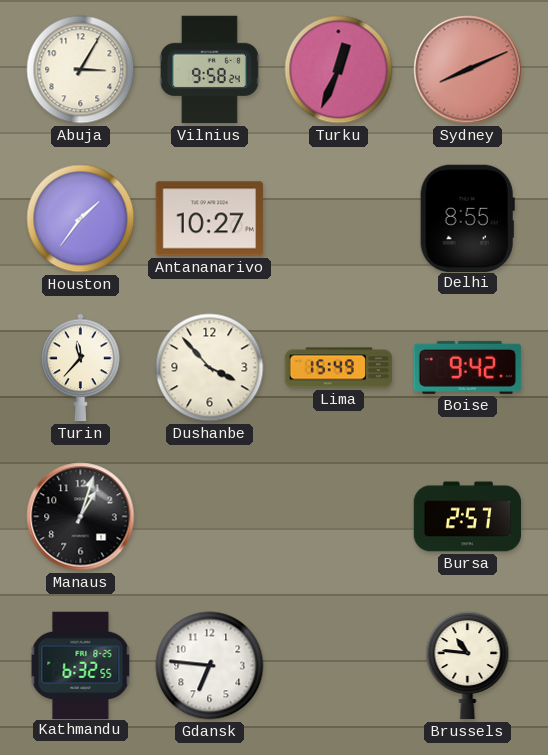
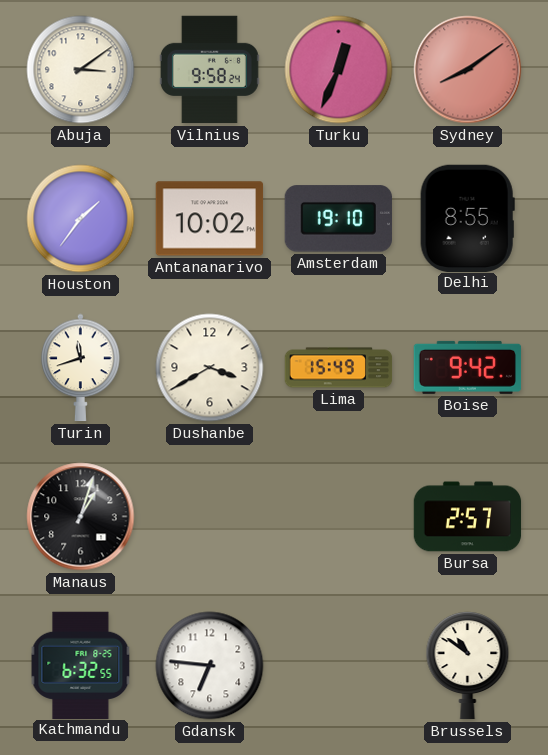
Abuja: 3:05 -> 3:09 (81, 70)
Sydney: 8:11 -> 8:09 (468, 70)
Antananarivo: 10:27 -> 10:02 (210, 219)
Amsterdam: none -> 19:10 (338, 219)
Turin: 11:37 -> 11:42 (81, 368)
Dushanbe: 3:53 -> 3:40 (210, 368)
Brussels: 10:46 -> 10:51 (468, 666)
